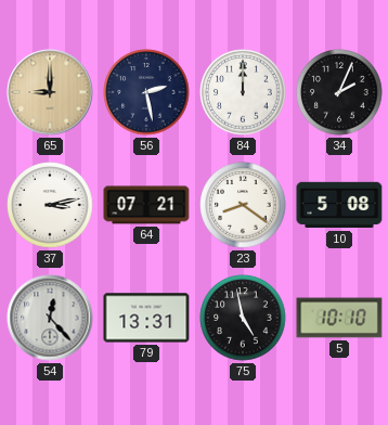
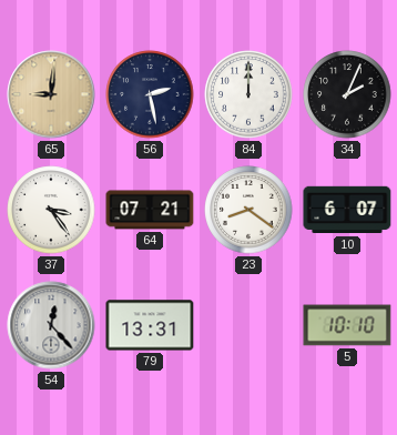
65: 9:00 -> 9:01 (51, 94)
37: 3:13 -> 3:24 (51, 210)
10: 5:08 -> 6:07 (347, 210)
75: 4:58 -> none (243, 318)
